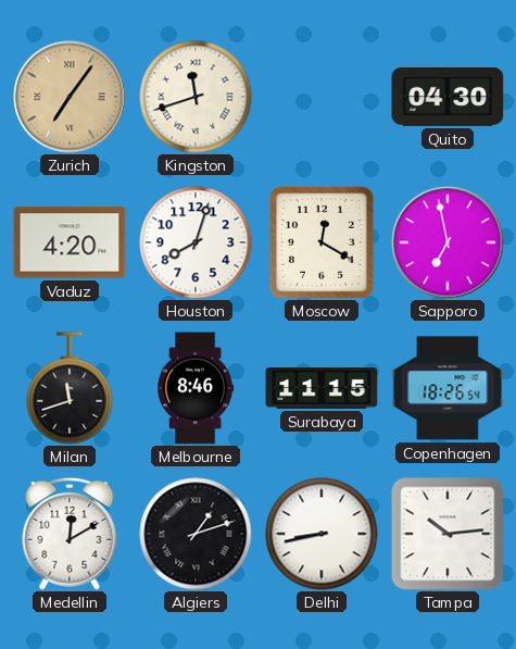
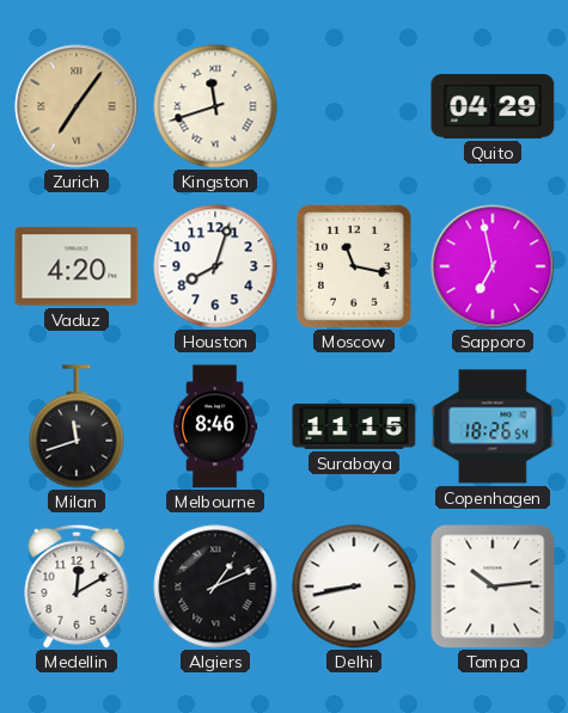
Quito: 04:30 -> 04:29 (493, 107)
Moscow: 12:20 -> 11:17 (354, 266)
Algiers: 1:12 -> 1:11 (215, 586)
